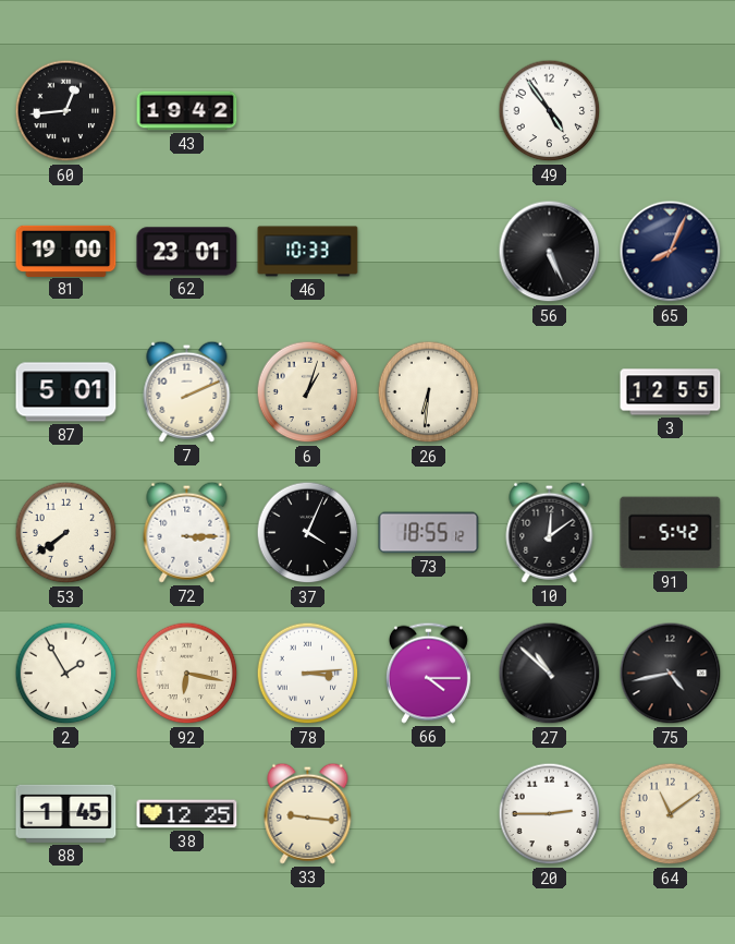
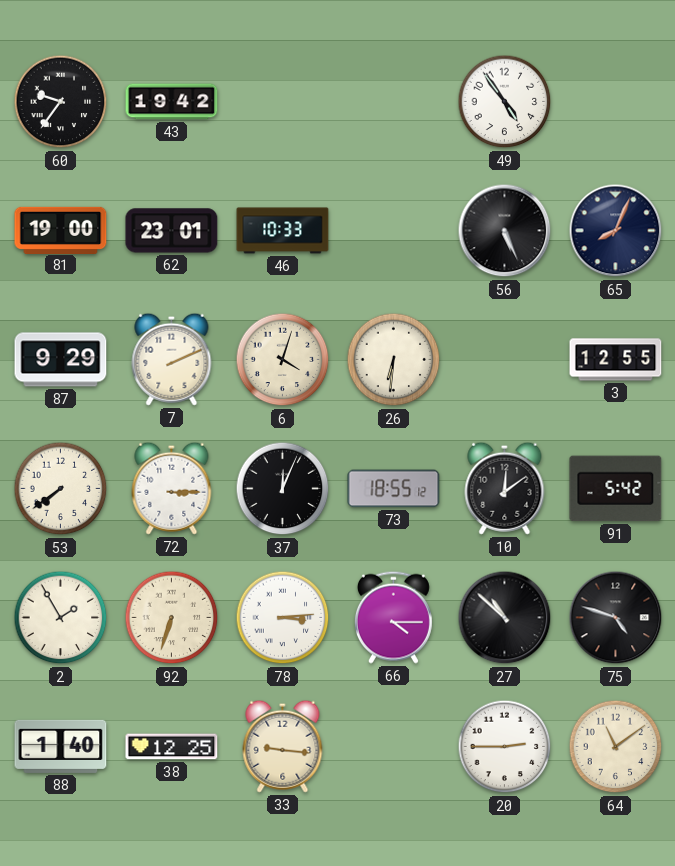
60: 12:44 -> 9:36 (61, 102)
87: 5:01 -> 9:29 (61, 360)
6: 1:03 -> 4:03 (283, 360)
37: 4:04 -> 12:04 (283, 489)
92: 6:17 -> 6:33 (172, 618)
75: 4:43 -> 4:48 (616, 618)
88: 1:45 -> 1:40 (61, 746)
